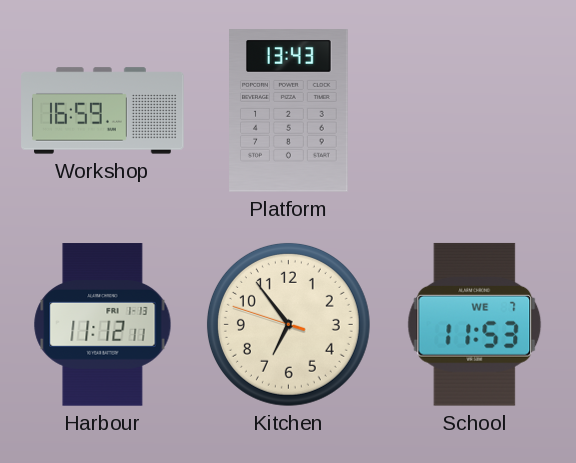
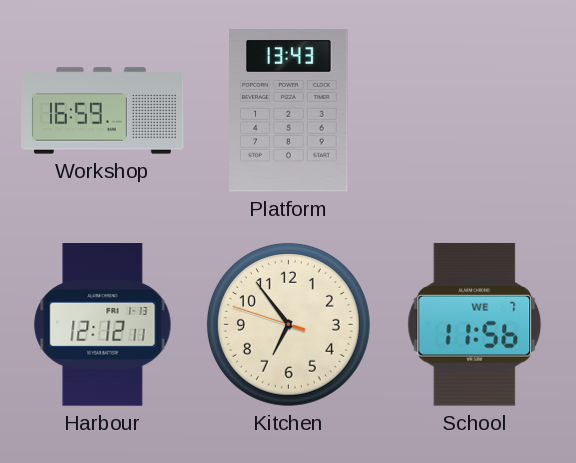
Harbour: 11:12 -> 12:12 (103, 325)
School: 11:53 -> 11:56 (475, 324)
